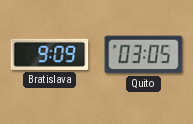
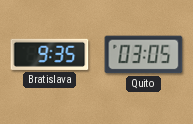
Bratislava: 9:09 -> 9:35 (50, 54)
